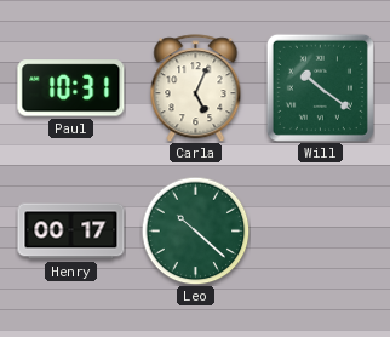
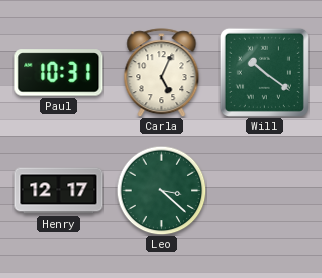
Henry: 00:17 -> 12:17 (59, 191)
Leo: 10:22 -> 3:22 (161, 190)
